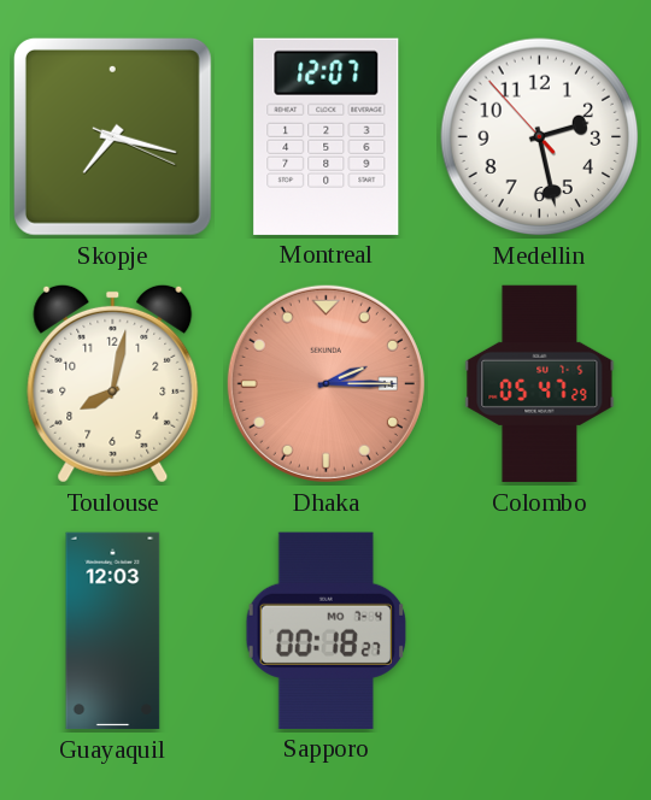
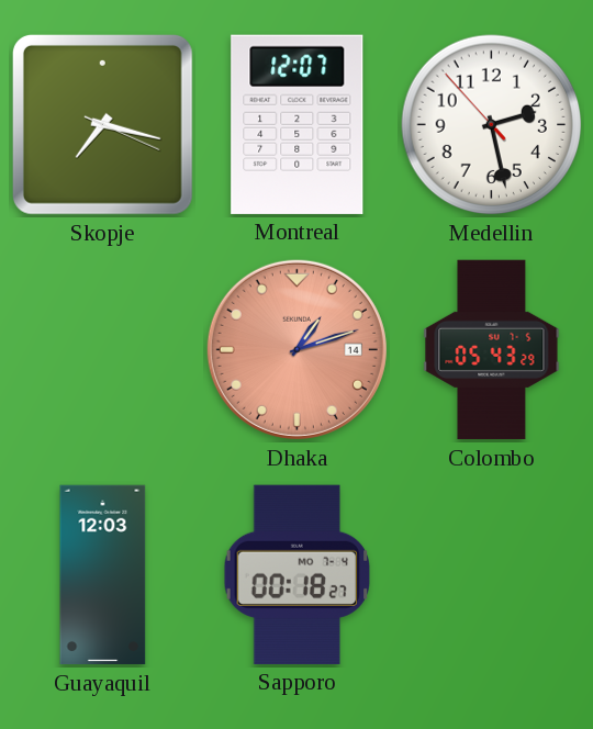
Toulouse: 8:02 -> none (113, 383)
Dhaka: 2:15 -> 1:12 (296, 349)
Colombo: 05:47 -> 05:43 (492, 350)
